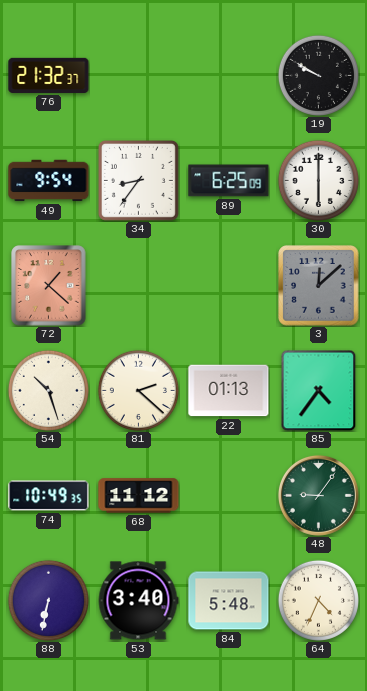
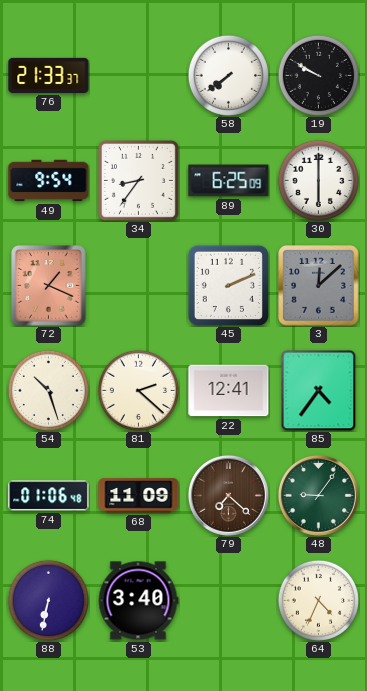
76: 21:32 -> 21:33 (49, 75)
58: none -> 7:39 (228, 75)
72: 1:22 -> 1:19 (49, 286)
45: none -> 2:11 (228, 285)
22: 01:13 -> 12:41 (229, 391)
74: 10:49 -> 01:06 (49, 496)
68: 11:12 -> 11:09 (139, 496)
79: none -> 7:22 (228, 495)
84: 5:48 -> none (229, 601)
